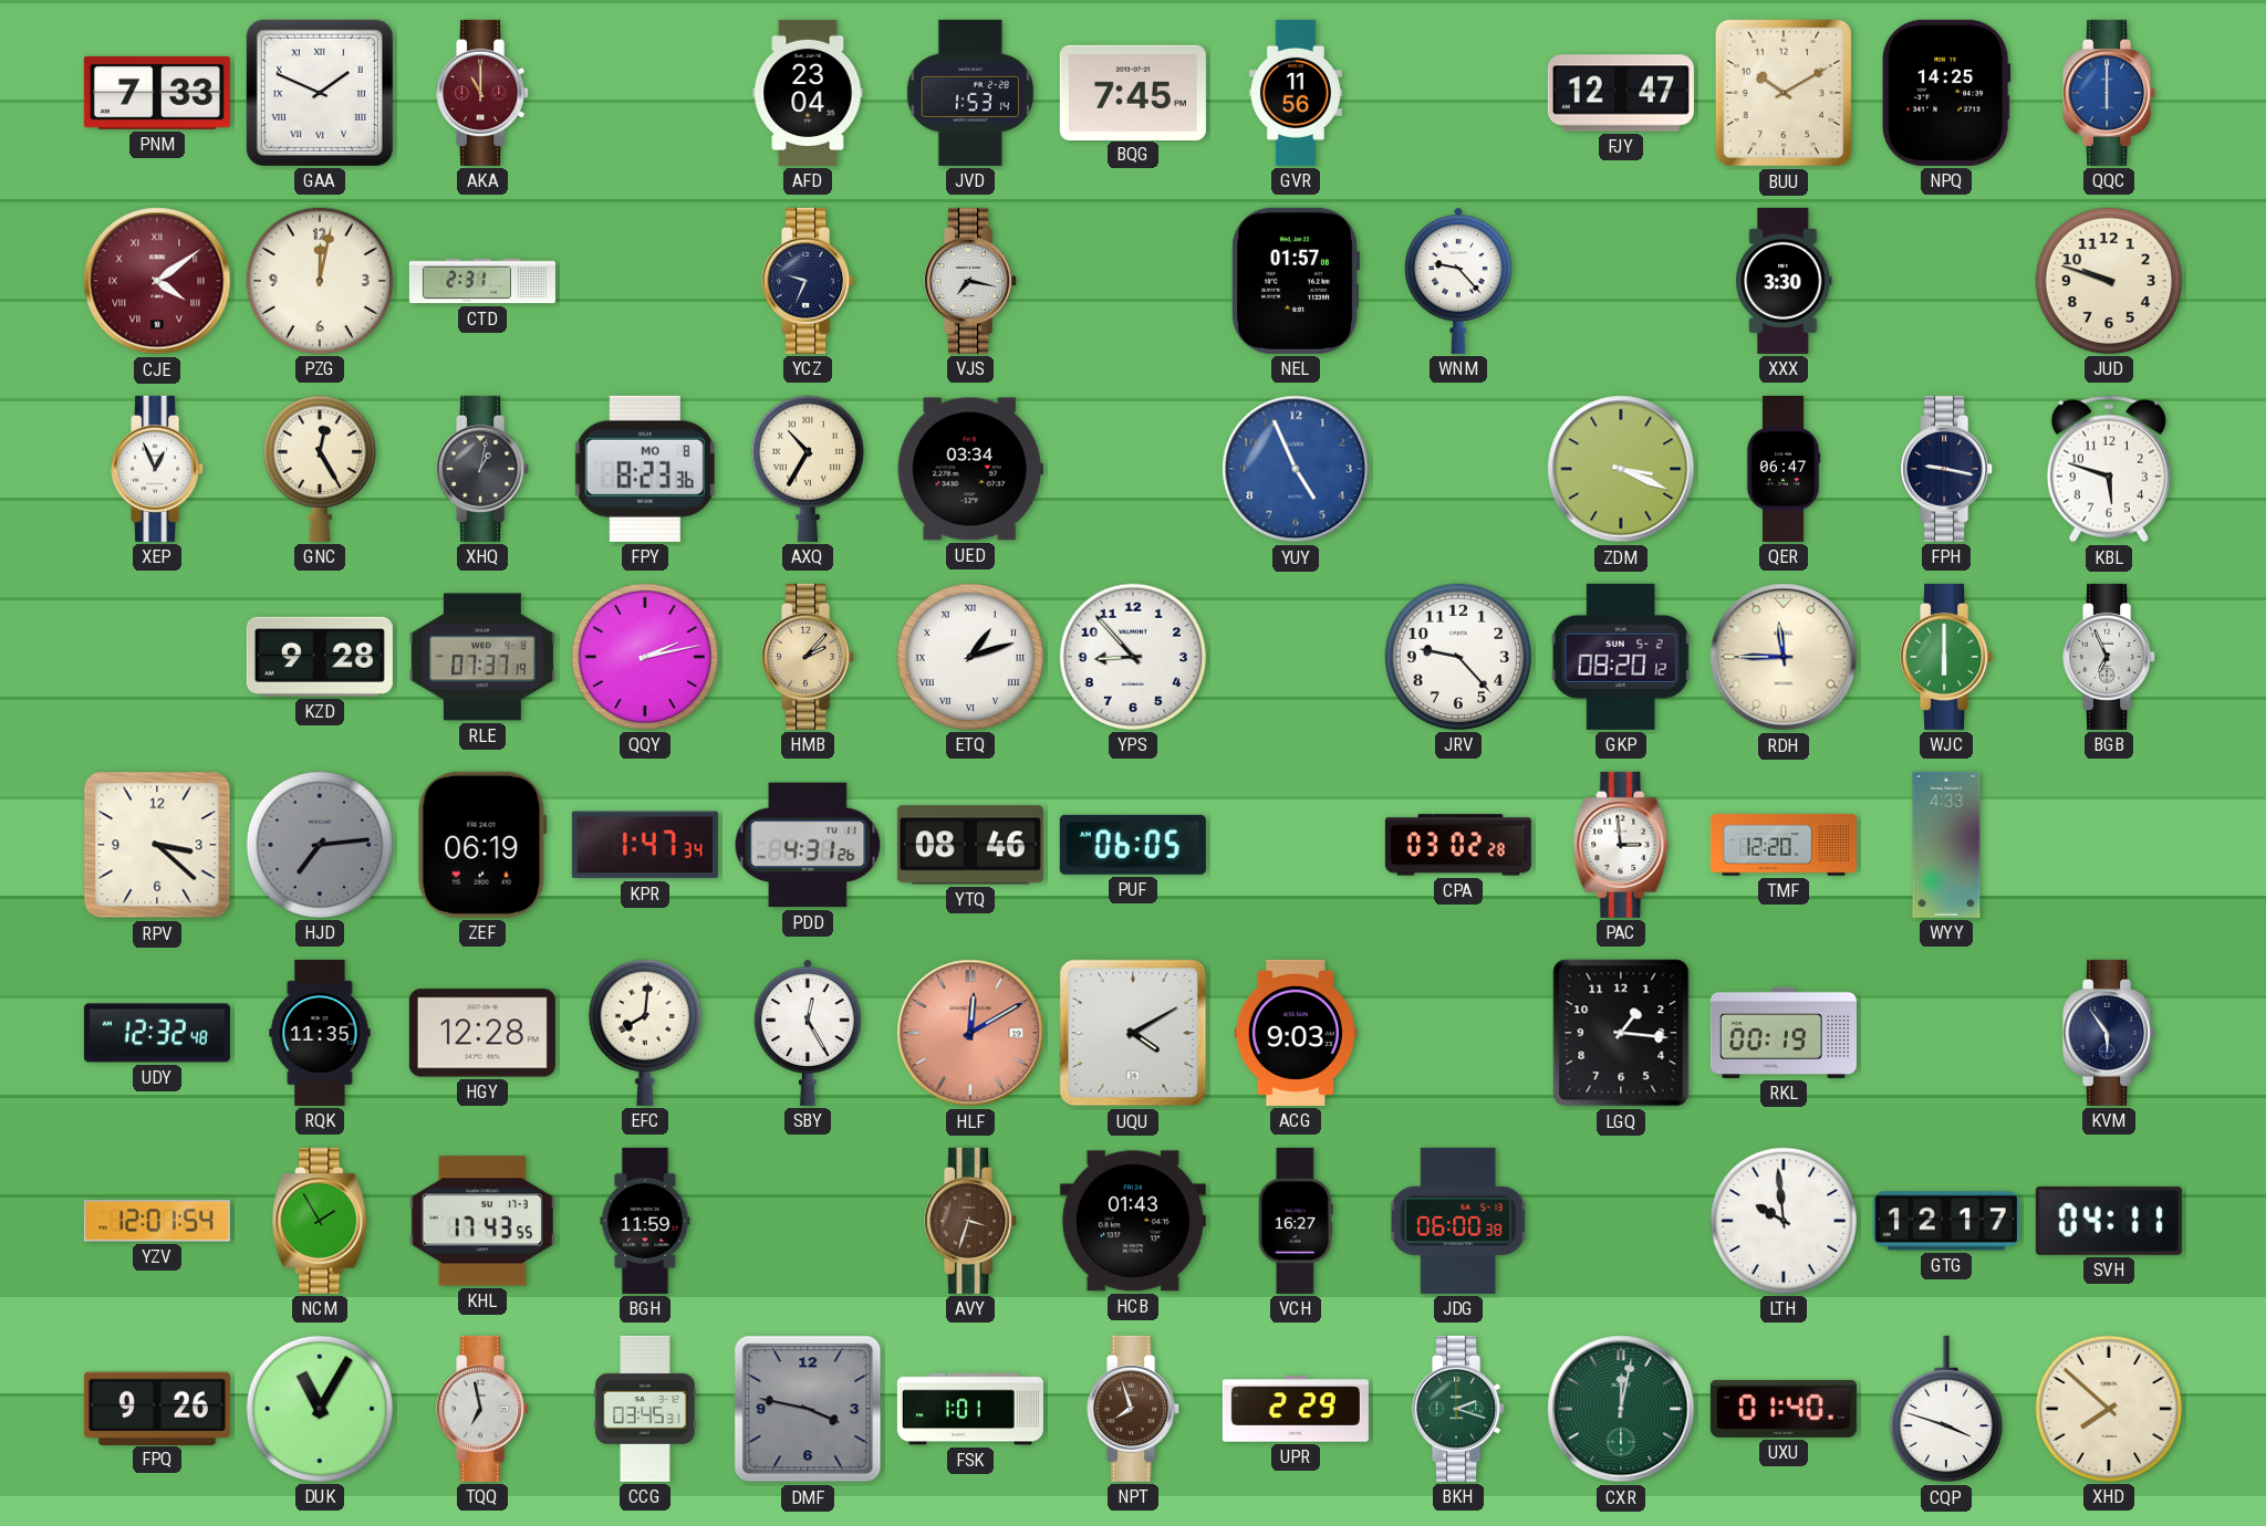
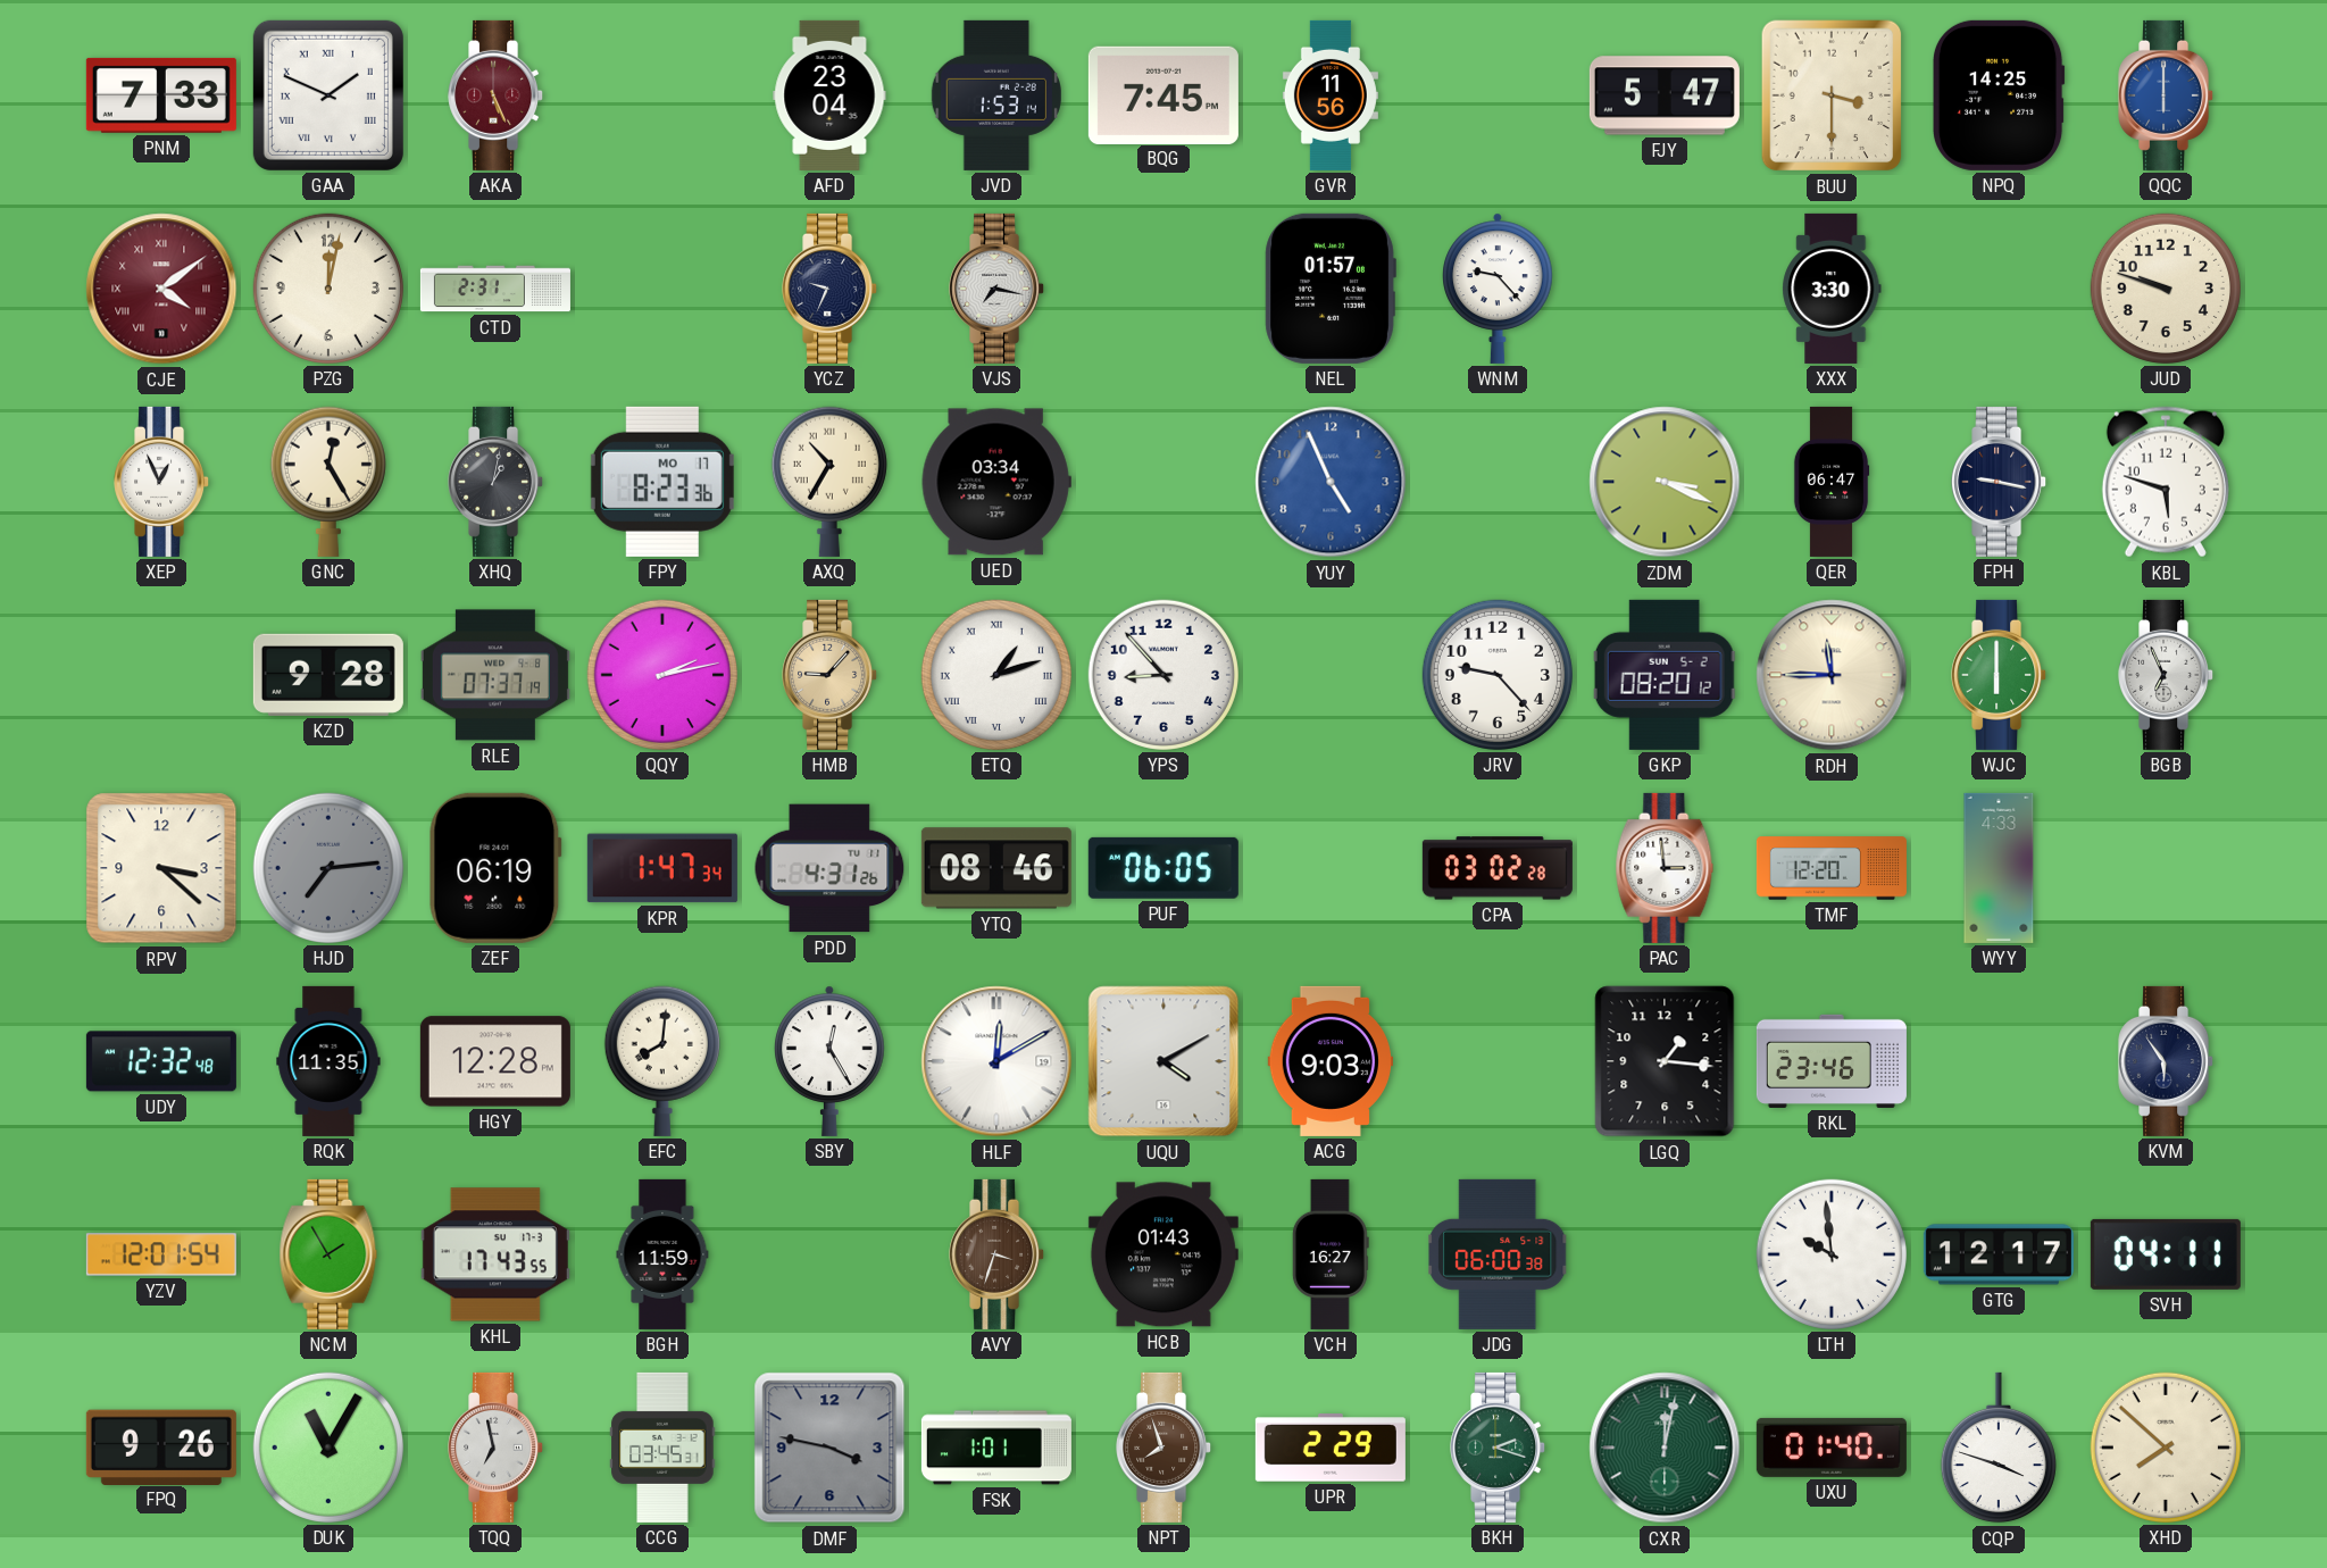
AKA: 11:00 -> 5:26 (497, 95)
FJY: 12:47 -> 5:47 (1665, 95)
BUU: 10:10 -> 3:30 (1832, 95)
FPY date: MO 8 -> MO 17 (662, 482)
HMB: 2:07 -> 9:07 (831, 675)
HLF dial: salmon -> white (996, 1061)
RKL: 00:19 -> 23:46 (1832, 1061)
